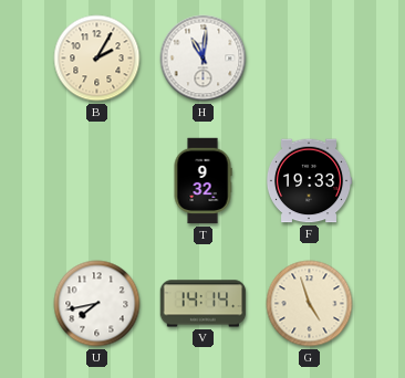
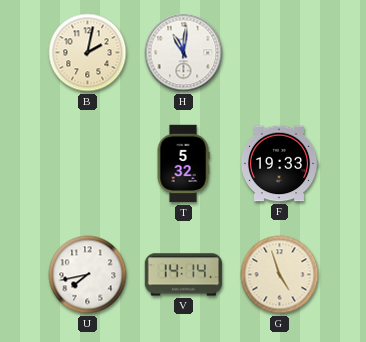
B: 2:05 -> 2:02 (88, 53)
T: 9:32 -> 5:32 (183, 164)
